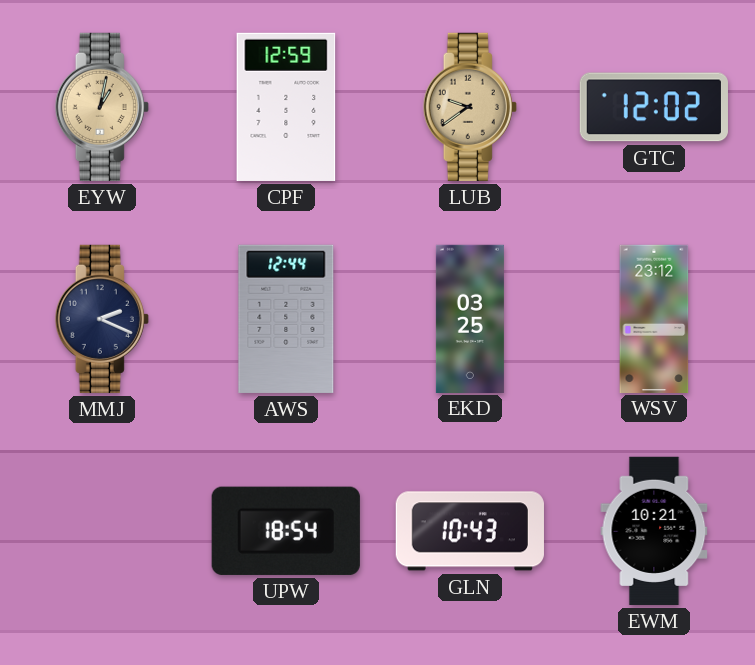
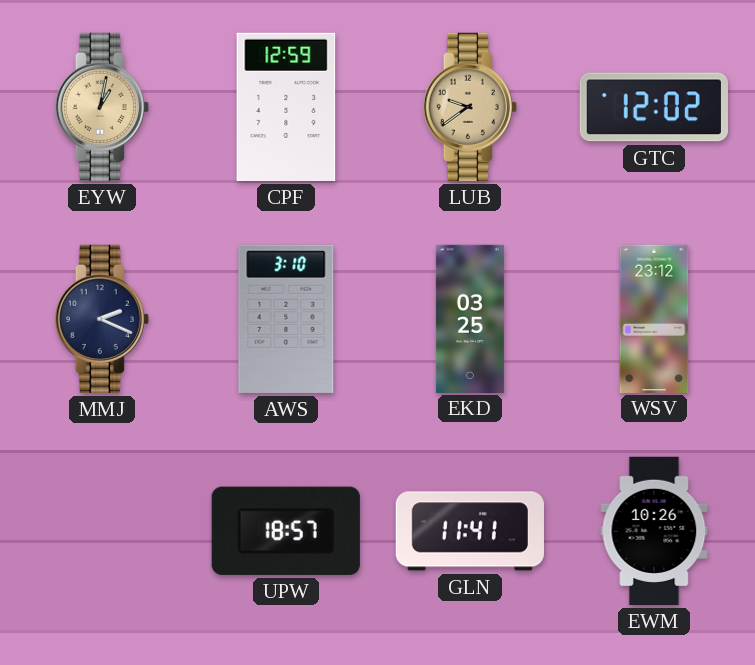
AWS: 12:44 -> 3:10 (286, 319)
UPW: 18:54 -> 18:57 (286, 531)
GLN: 10:43 -> 11:41 (470, 531)
EWM: 10:21 -> 10:26 (654, 531)
